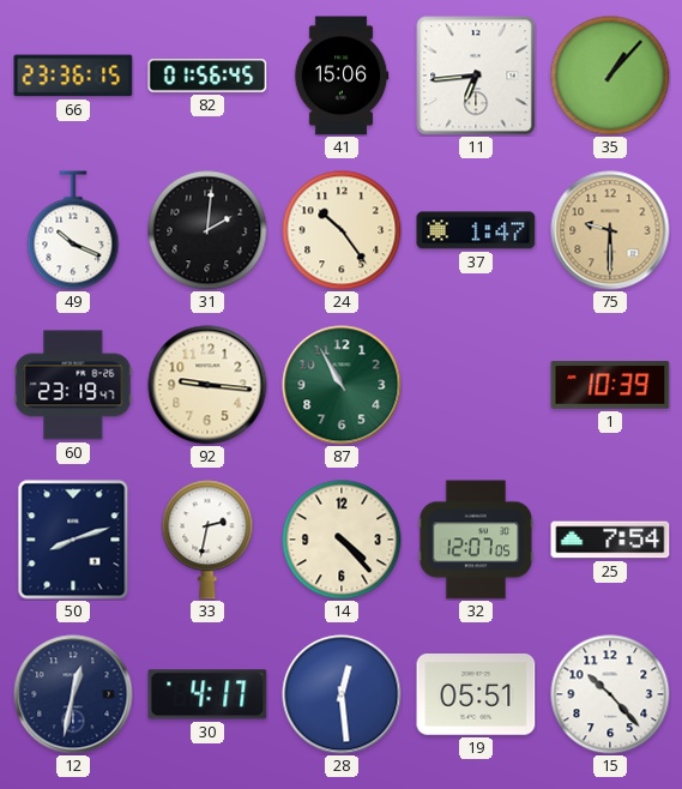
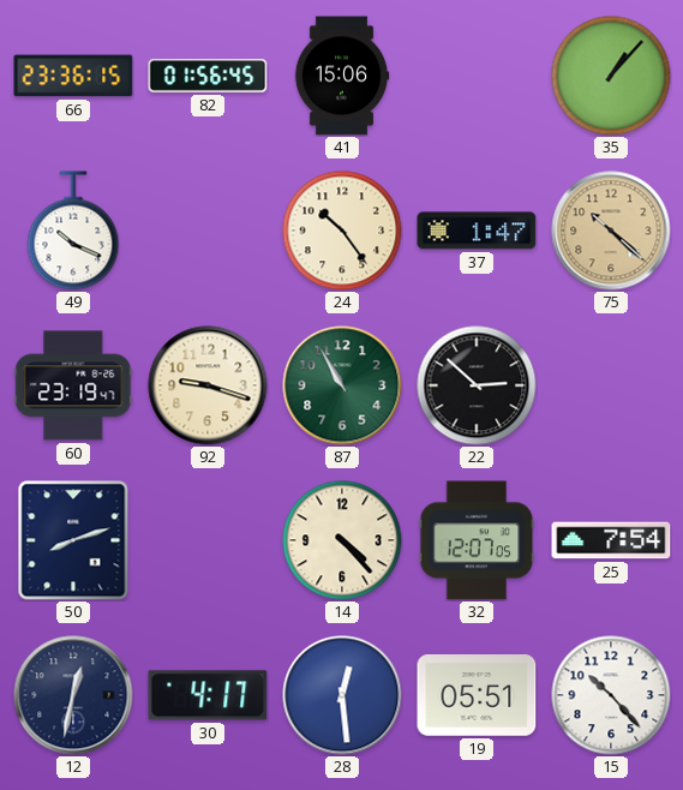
11: 6:44 -> none (476, 76)
31: 2:01 -> none (207, 230)
75: 9:30 -> 10:22 (611, 231)
92: 9:16 -> 9:18 (208, 385)
22: none -> 2:52 (477, 385)
1: 10:39 -> none (610, 385)
33: 2:32 -> none (207, 540)
